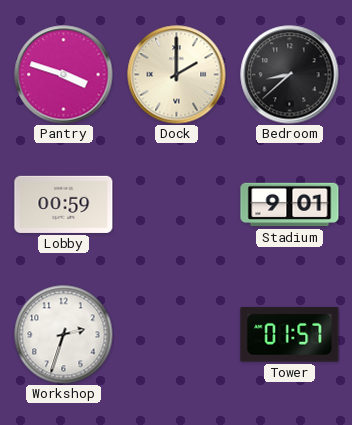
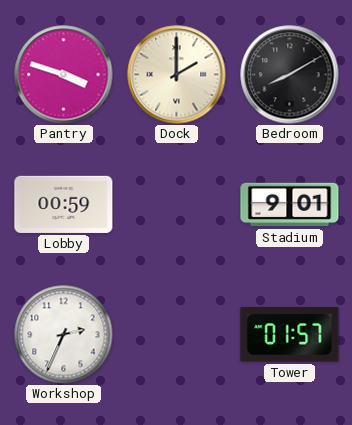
Bedroom: 8:38 -> 8:10 (290, 75)
Workshop: 2:33 -> 2:34 (64, 335)
